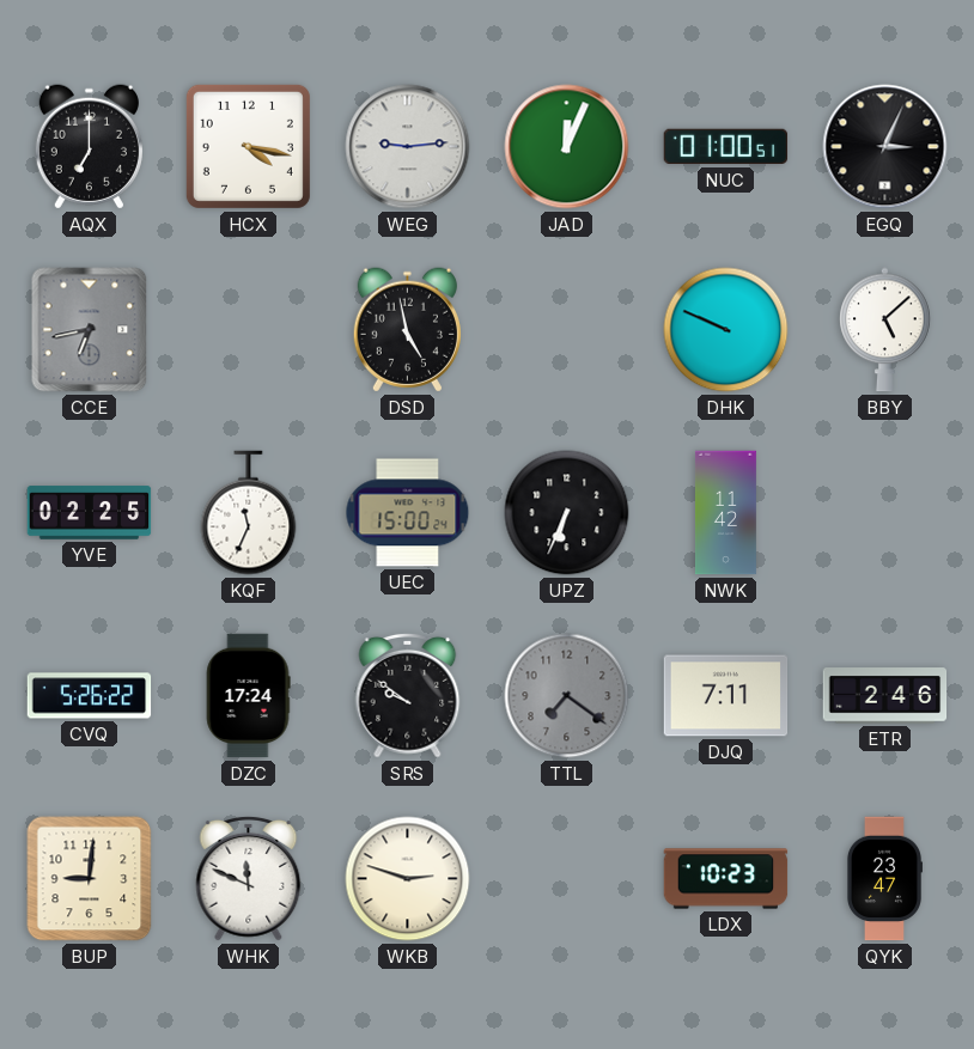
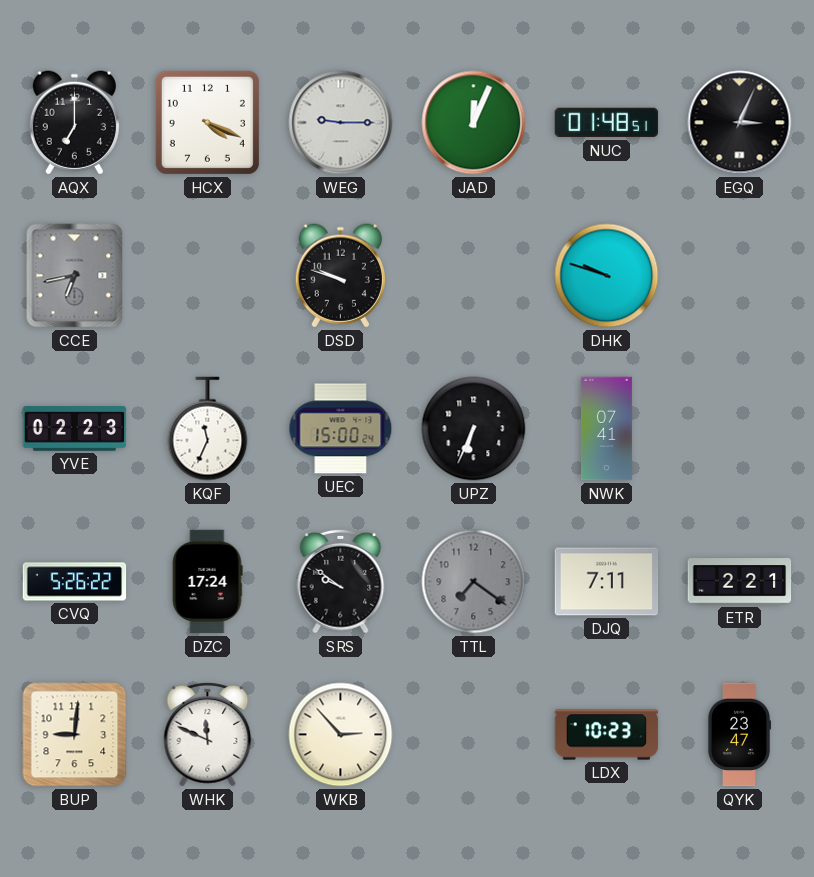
HCX: 4:17 -> 4:19 (207, 122)
WEG: 9:14 -> 9:15 (341, 123)
NUC: 01:00 -> 01:48 (607, 123)
DSD: 4:58 -> 9:48 (340, 276)
DHK: 9:49 -> 9:48 (607, 276)
BBY: 5:08 -> none (885, 330)
YVE: 02:25 -> 02:23 (75, 429)
NWK: 11:42 -> 07:41 (606, 429)
ETR: 2:46 -> 2:21 (740, 582)
WKB: 2:48 -> 2:53 (341, 735)
